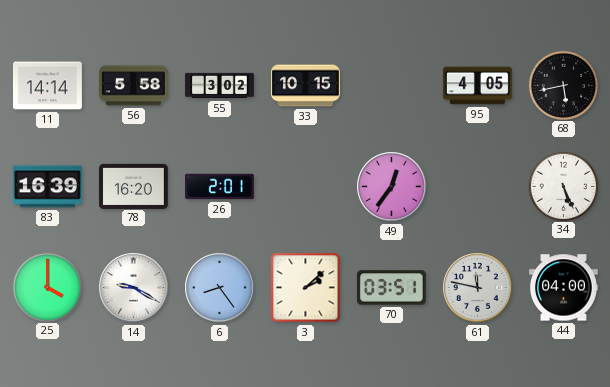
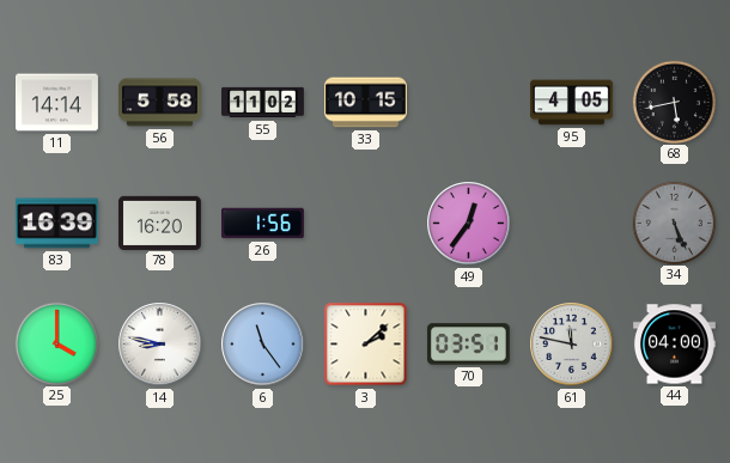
55: 3:02 -> 11:02 (263, 103)
26: 2:01 -> 1:56 (263, 224)
34 dial: white -> grey (674, 223)
14: 9:20 -> 8:47 (160, 345)
6: 8:24 -> 11:24 (263, 345)
